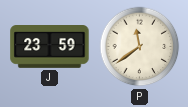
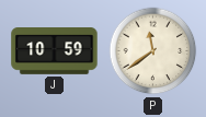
J: 23:59 -> 10:59 (55, 51)
